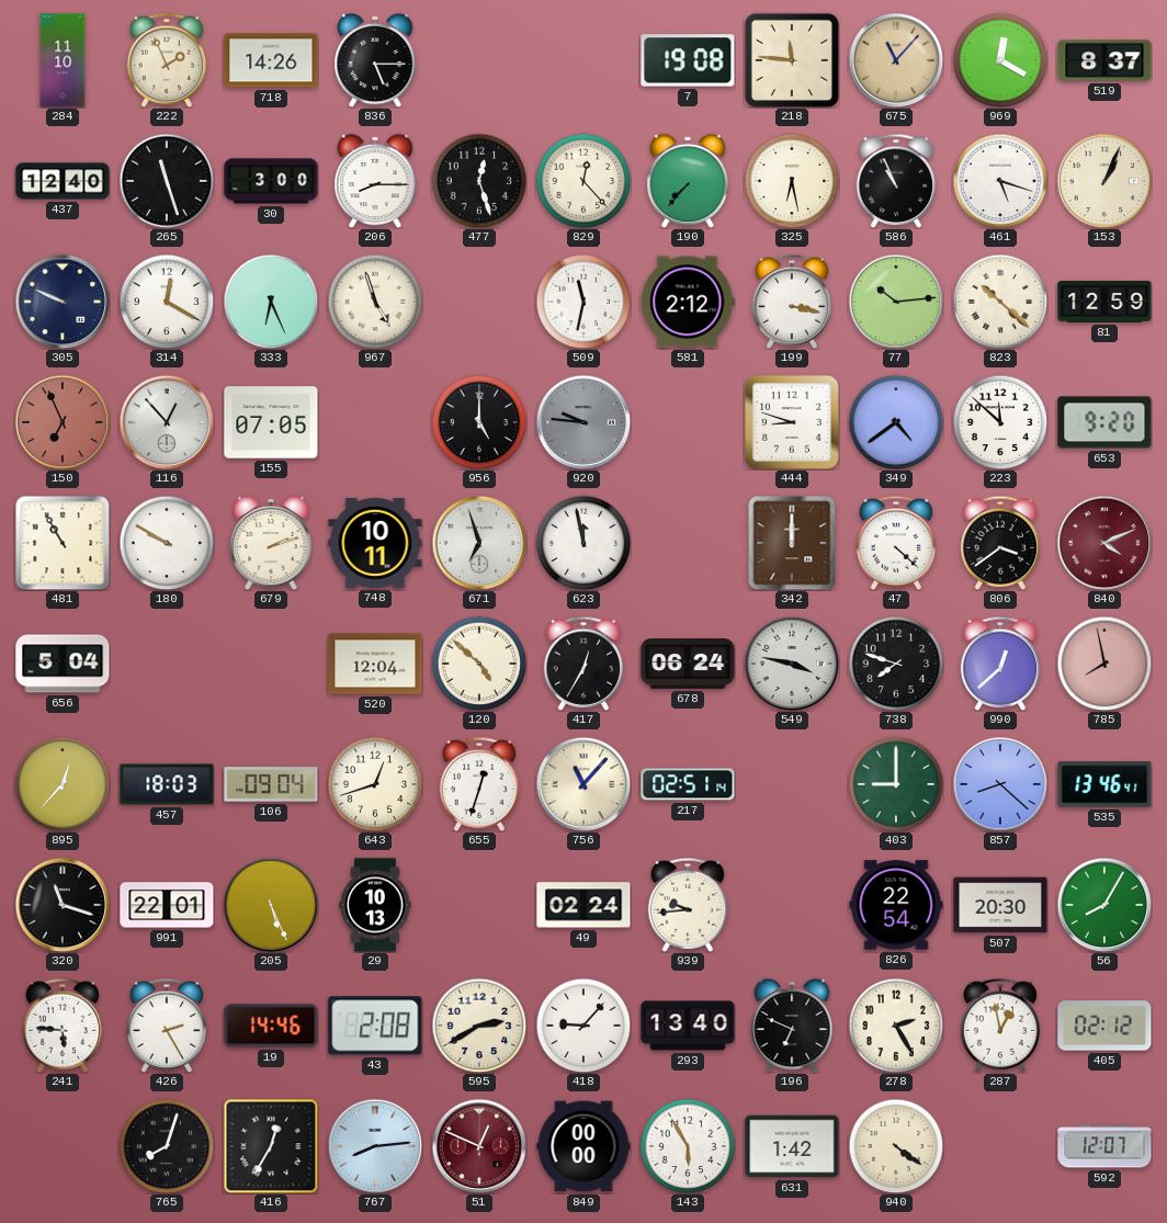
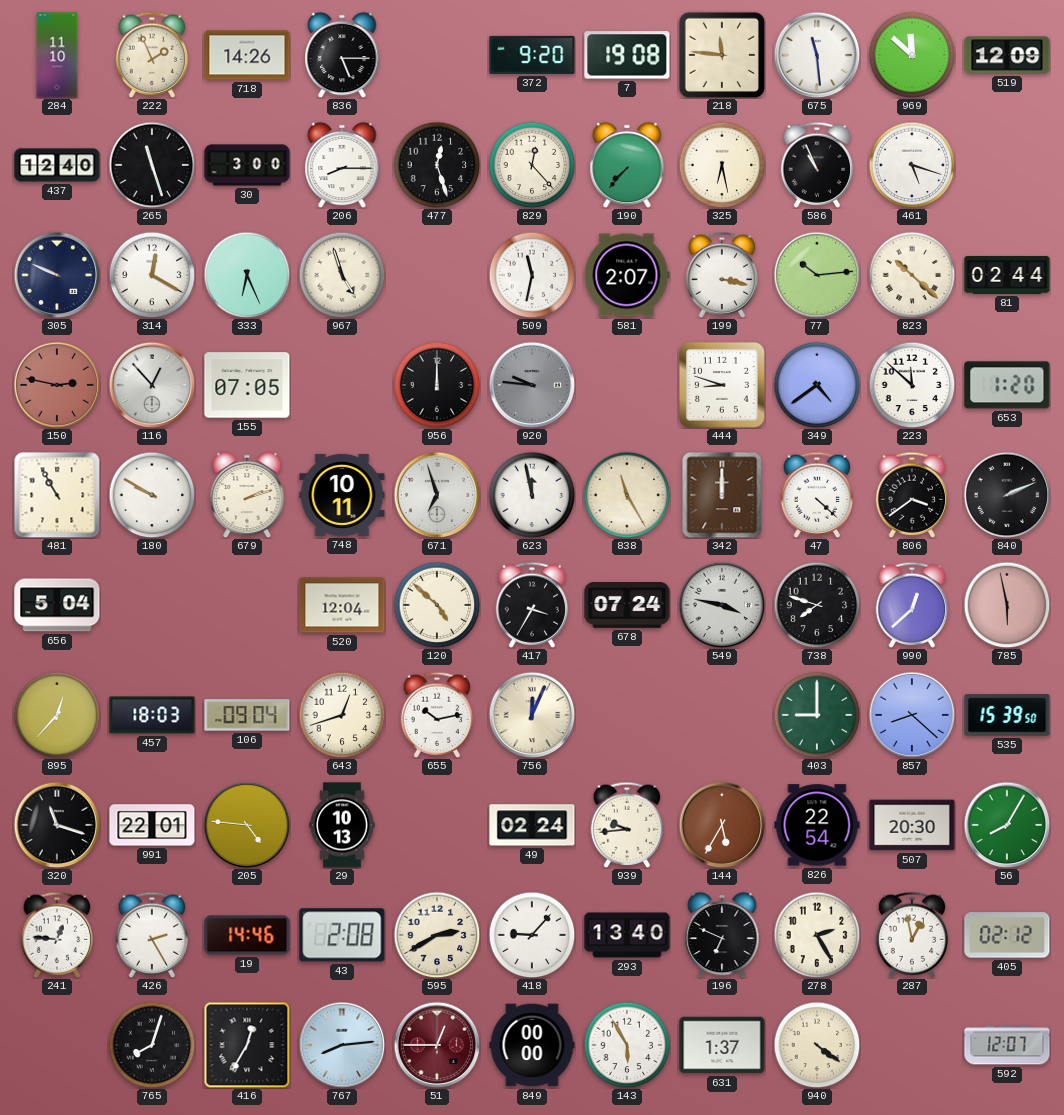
372: none -> 9:20 (532, 55)
675: 11:07 -> 11:29 (817, 55)
675 dial: champagne -> white (817, 55)
969: 12:20 -> 11:52 (912, 55)
519: 8:37 -> 12:09 (1007, 55)
153: 1:04 -> none (1104, 181)
581: 2:12 -> 2:07 (627, 275)
81: 12:59 -> 02:44 (1007, 275)
150: 6:56 -> 2:47 (57, 385)
956: 5:00 -> 12:00 (437, 385)
653: 9:20 -> 1:20 (1007, 385)
838: none -> 11:25 (627, 495)
840: 4:11 -> 2:11 (1007, 495)
840 dial: burgundy -> black (1007, 495)
417: 12:35 -> 3:35 (532, 605)
678: 06:24 -> 07:24 (627, 606)
785: 7:58 -> 5:58 (1007, 605)
655: 12:33 -> 10:13 (437, 715)
756: 11:07 -> 12:04 (532, 715)
217: 02:51 -> none (688, 784)
535: 13:46 -> 15:39 (1007, 715)
205: 5:26 -> 4:46 (247, 825)
144: none -> 5:35 (722, 825)
241: 5:46 -> 12:46 (57, 935)
51: 12:49 -> 12:45 (437, 1045)
631: 1:42 -> 1:37 (722, 1045)
